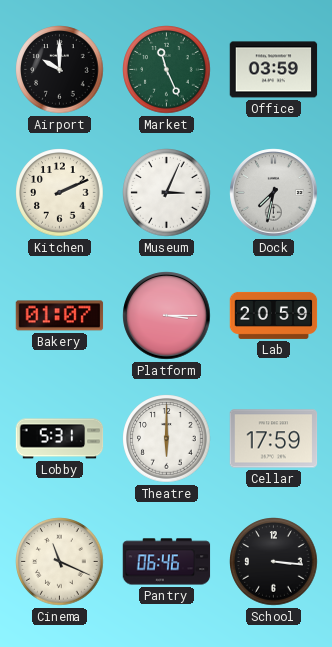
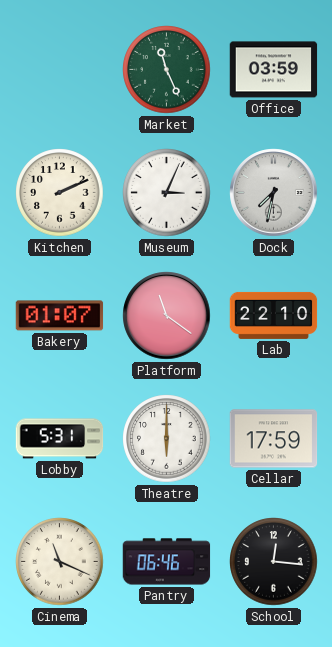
Airport: 10:00 -> none (60, 70)
Platform: 3:15 -> 11:21 (167, 316)
Lab: 20:59 -> 22:10 (274, 315)
School: 3:16 -> 12:16 (274, 562)
